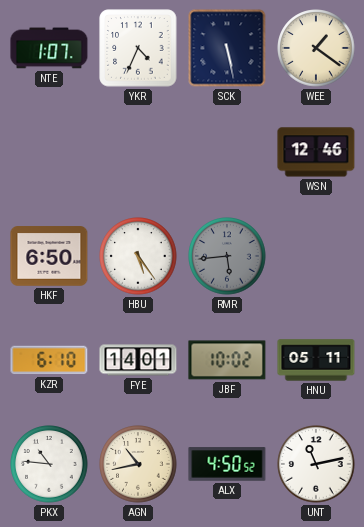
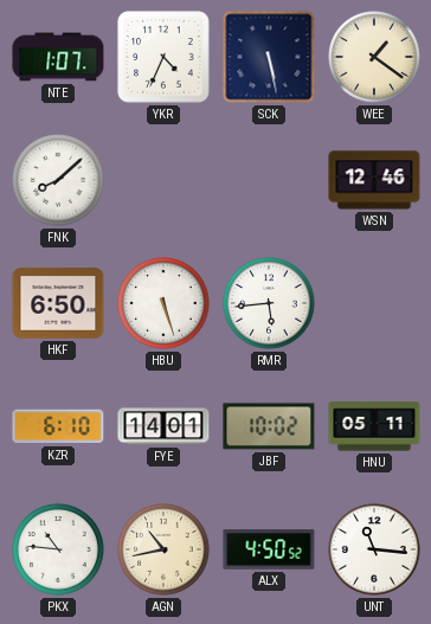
FNK: none -> 8:08 (58, 180)
HBU: 5:24 -> 5:27 (163, 303)
RMR dial: grey -> white (269, 303)
UNT: 11:13 -> 11:16 (374, 549)
